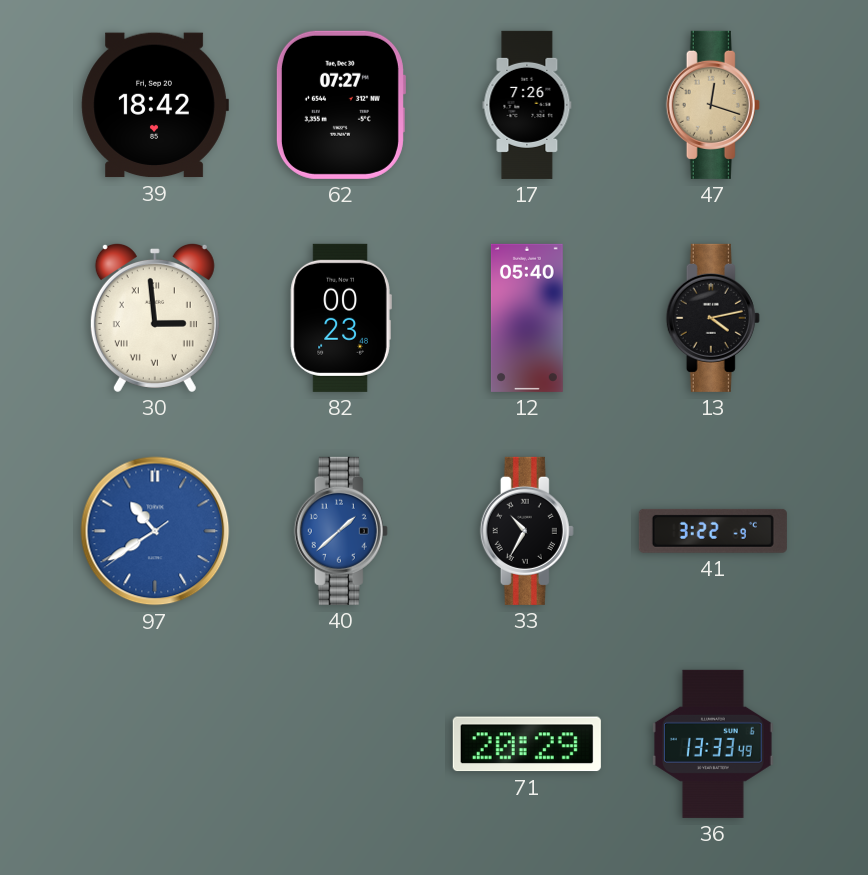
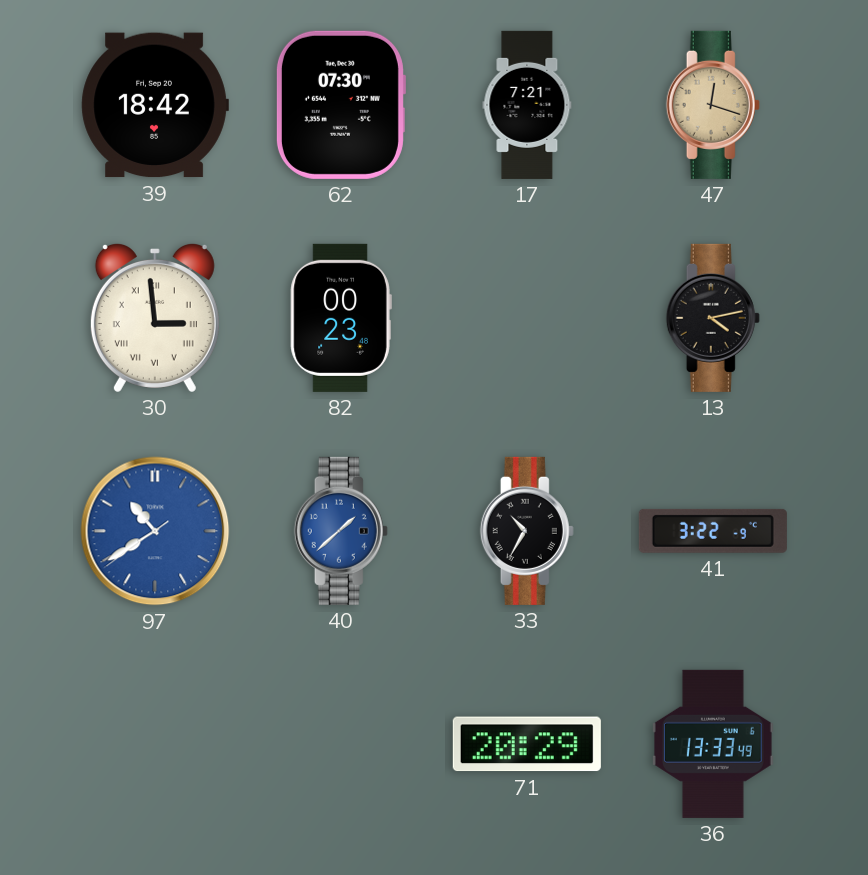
62: 07:27 -> 07:30 (340, 105)
17: 7:26 -> 7:21 (527, 105)
12: 05:40 -> none (527, 318)
